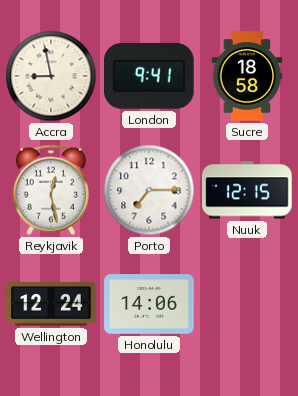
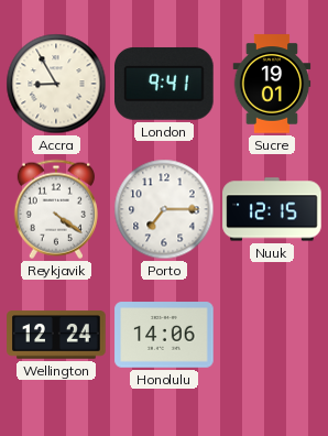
Accra: 8:58 -> 8:55 (56, 84)
Sucre: 18:58 -> 19:01 (272, 84)
Reykjavik: 12:28 -> 4:21 (56, 209)
